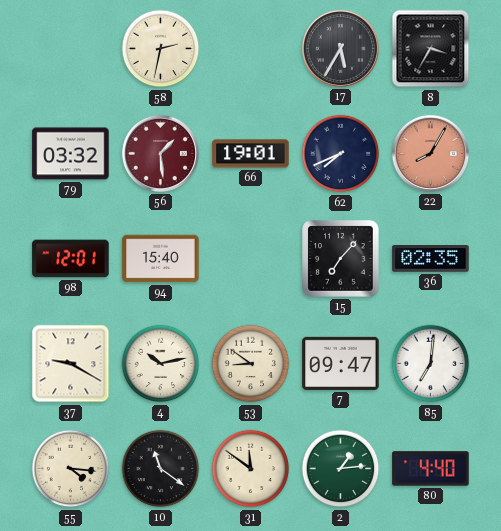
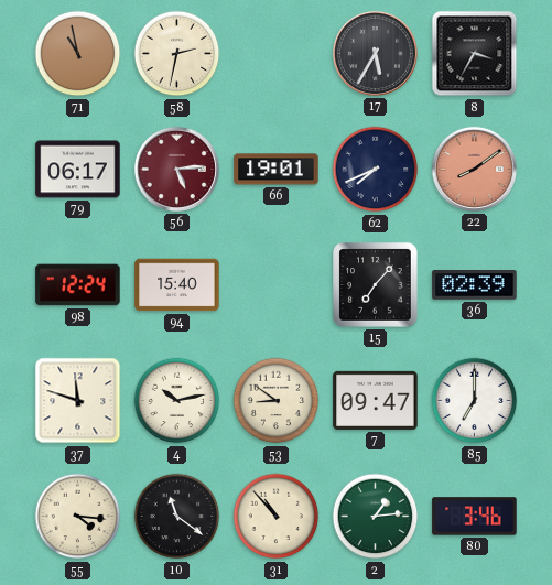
71: none -> 10:58 (78, 54)
79: 03:32 -> 06:17 (78, 170)
56: 1:29 -> 5:14 (176, 169)
22: 8:05 -> 8:09 (474, 169)
98: 12:01 -> 12:24 (78, 285)
36: 02:35 -> 02:39 (475, 285)
37: 9:20 -> 11:48 (78, 401)
85: 7:01 -> 7:00 (475, 401)
31: 11:51 -> 10:53 (277, 517)
80: 4:40 -> 3:46 (475, 517)
